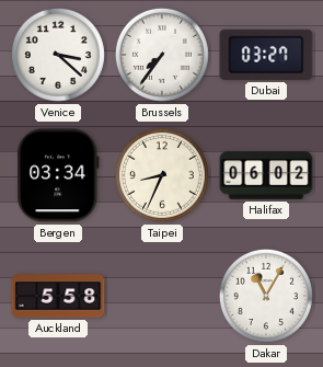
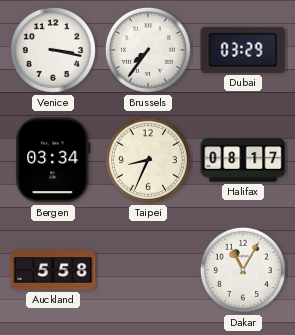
Venice: 3:22 -> 3:17 (53, 50)
Dubai: 03:27 -> 03:29 (243, 50)
Halifax: 06:02 -> 08:17 (243, 160)
